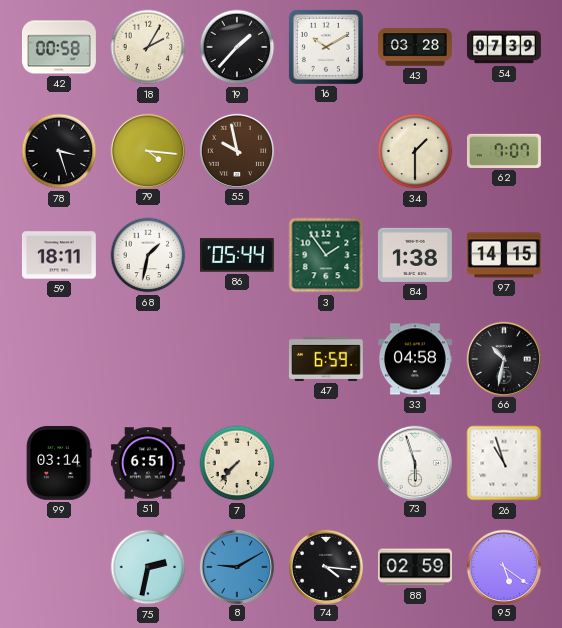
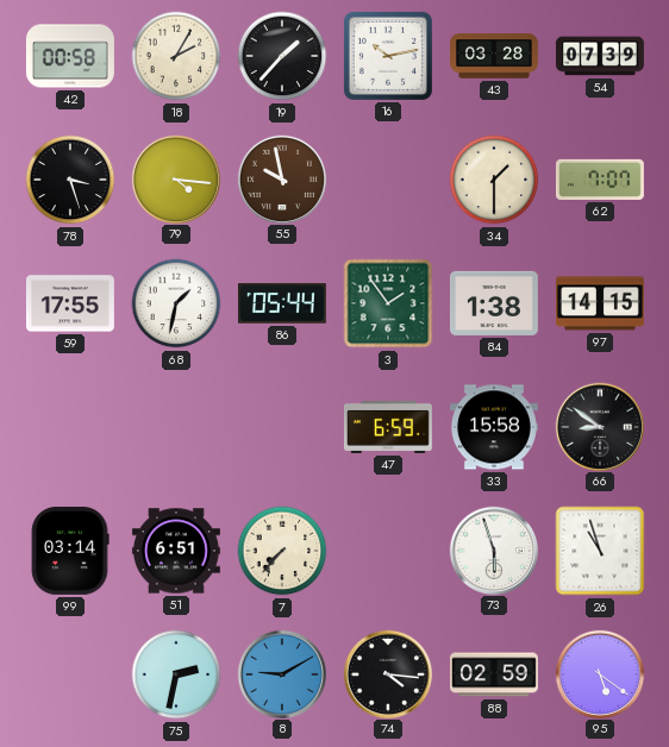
16: 10:10 -> 10:13 (388, 56)
59: 18:11 -> 17:55 (70, 303)
33: 04:58 -> 15:58 (494, 427)
66: 10:32 -> 8:51 (599, 426)
